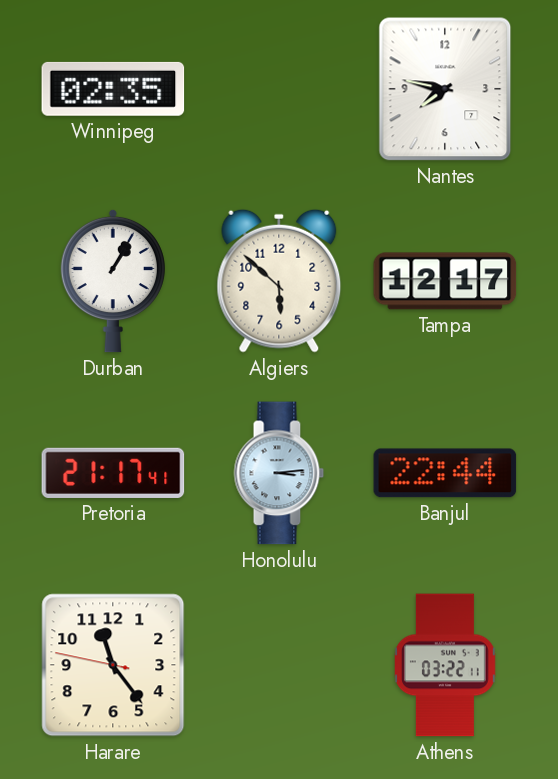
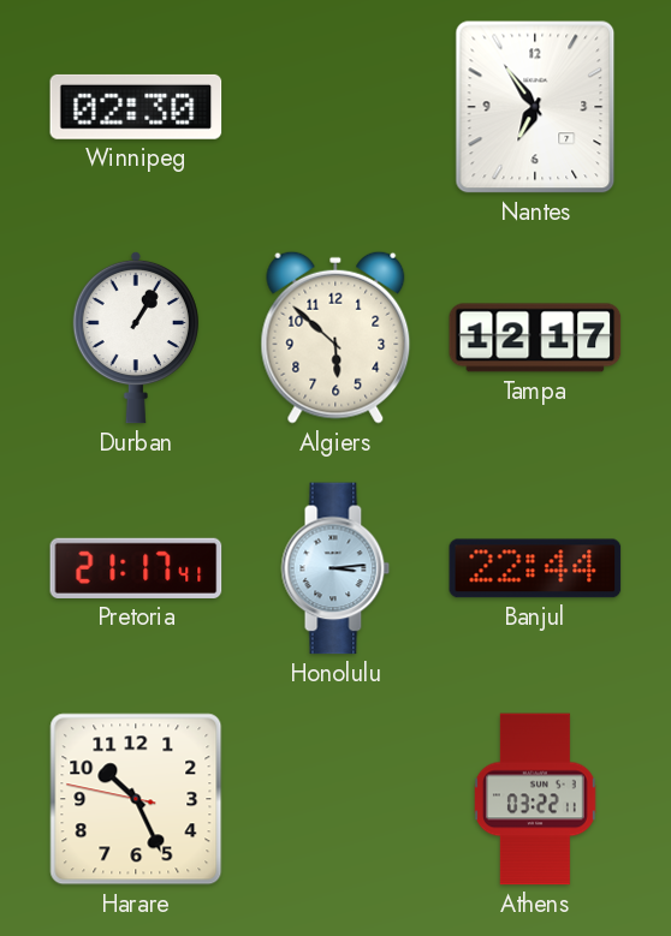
Winnipeg: 02:35 -> 02:30 (136, 107)
Nantes: 7:47 -> 6:54 (535, 107)
Harare: 11:23 -> 10:25 (136, 799)
